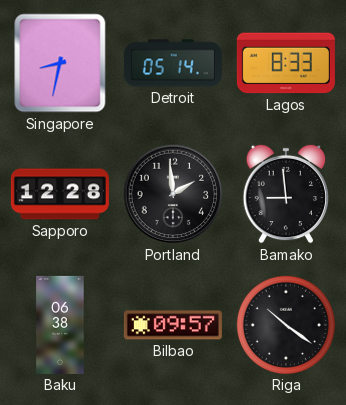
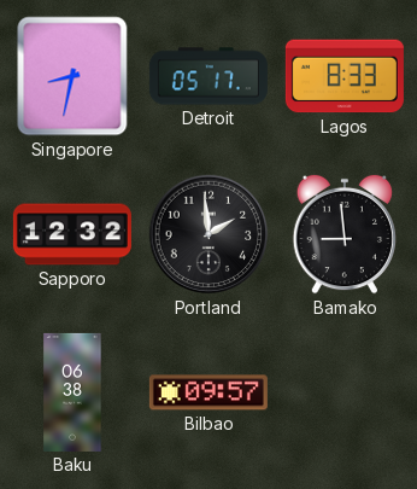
Detroit: 05:14 -> 05:17 (208, 76)
Sapporo: 12:28 -> 12:32 (72, 234)
Riga: 10:21 -> none (286, 325)
